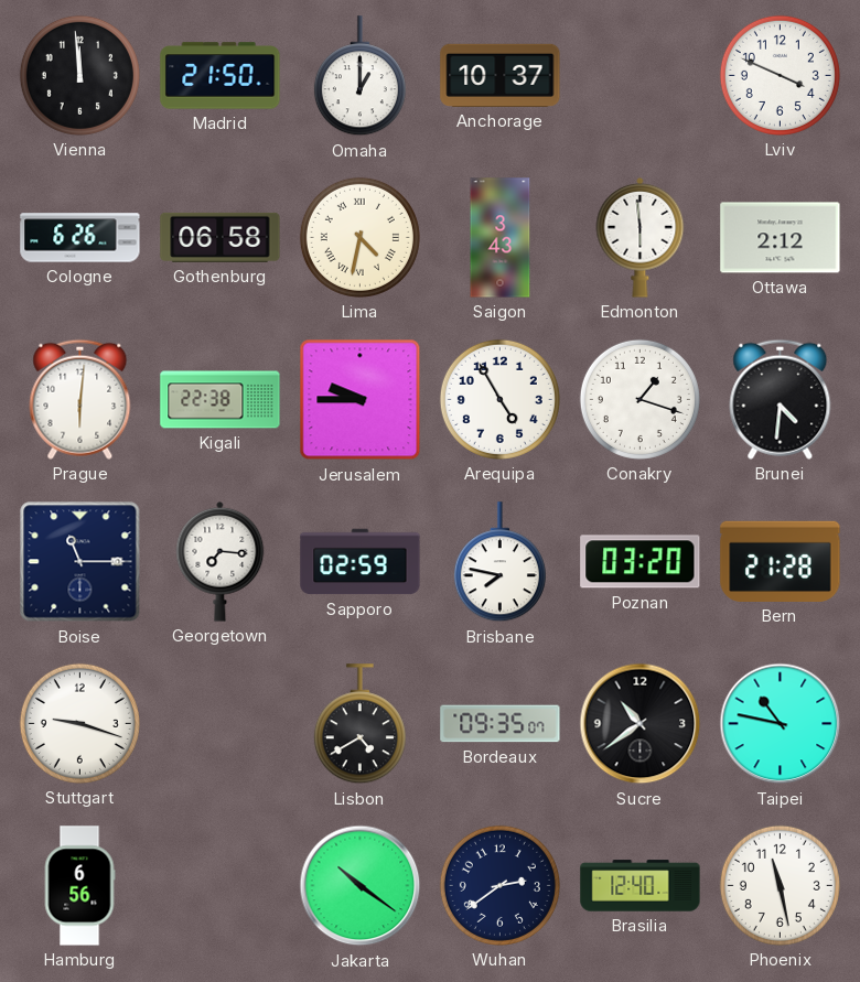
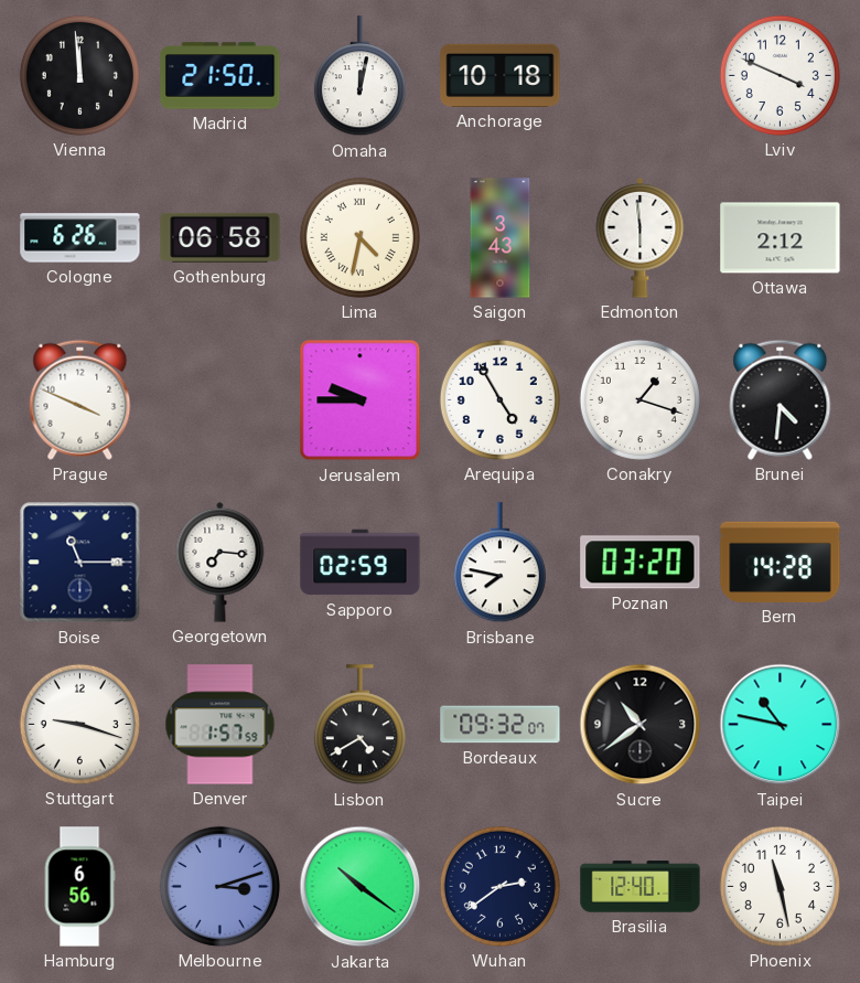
Omaha: 1:00 -> 12:02 (359, 76)
Anchorage: 10:37 -> 10:18 (501, 75)
Prague: 6:01 -> 3:49 (80, 399)
Kigali: 22:38 -> none (221, 400)
Bern: 21:28 -> 14:28 (781, 562)
Denver: none -> 1:57 (221, 725)
Bordeaux: 09:35 -> 09:32 (501, 725)
Melbourne: none -> 3:12 (219, 886)
